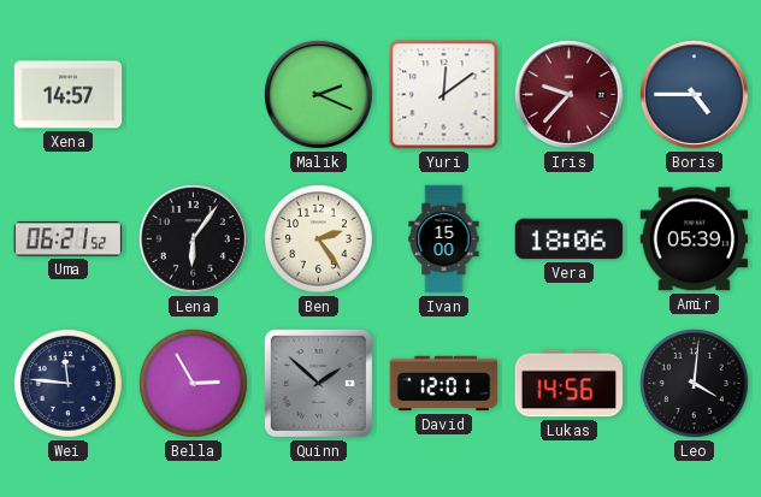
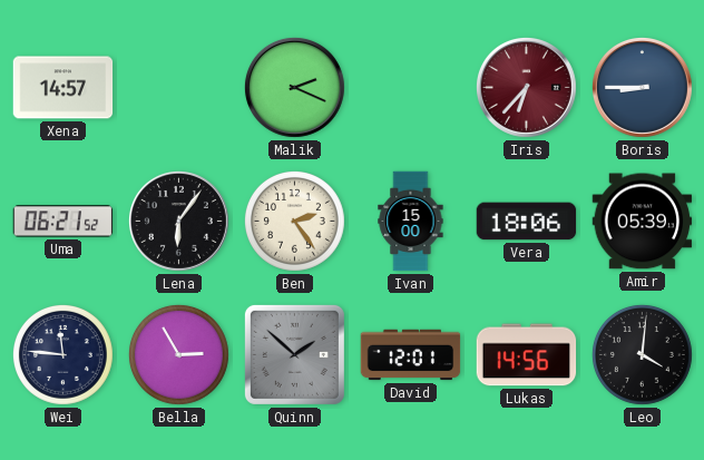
Yuri: 12:09 -> none (444, 95)
Iris: 9:37 -> 6:37 (526, 87)
Boris: 4:45 -> 8:45 (642, 87)
